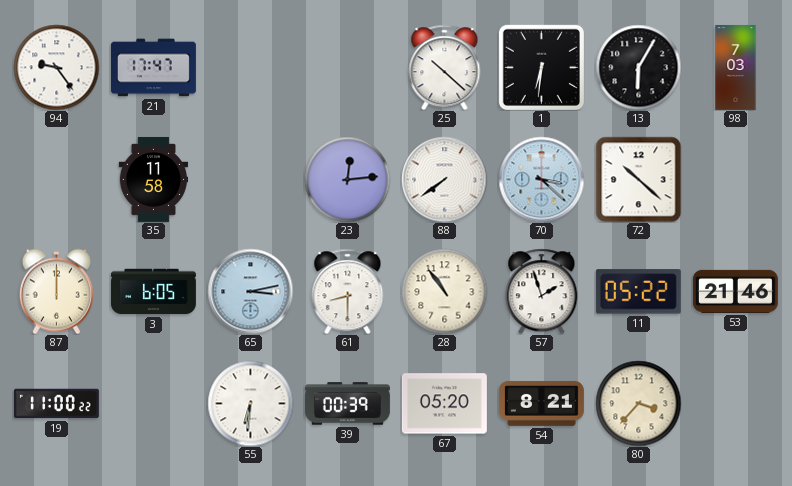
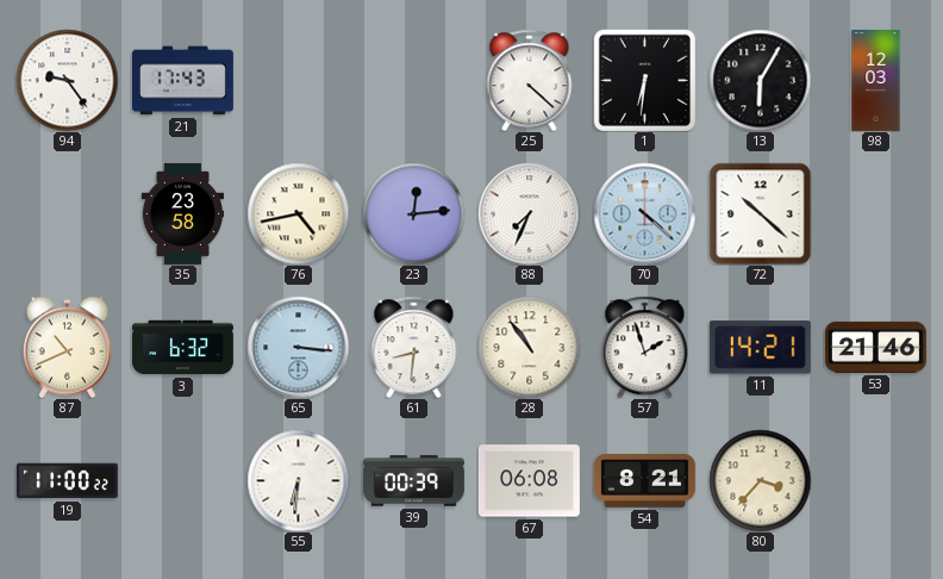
21: 17:47 -> 17:43 (182, 81)
25: 10:22 -> 4:22 (530, 80)
98: 7:03 -> 12:03 (876, 80)
35: 11:58 -> 23:58 (183, 213)
76: none -> 4:43 (298, 213)
88: 7:39 -> 7:34 (529, 213)
70: 3:22 -> 4:22 (644, 213)
87: 12:00 -> 10:41 (67, 347)
3: 6:05 -> 6:32 (182, 348)
65: 3:13 -> 3:16 (298, 347)
61: 8:30 -> 8:31 (414, 347)
11: 05:22 -> 14:21 (760, 348)
67: 05:20 -> 06:08 (529, 481)
